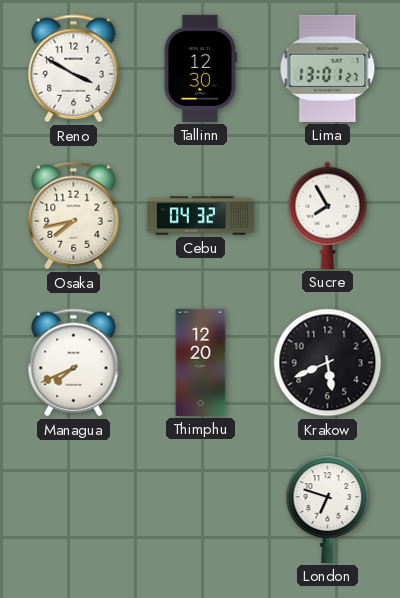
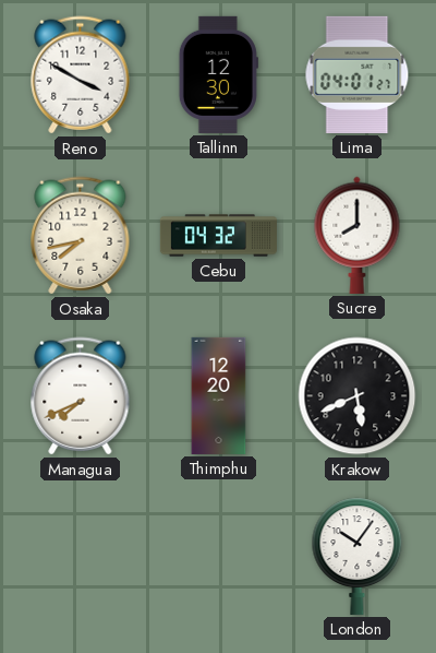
Lima: 13:01 -> 04:01 (358, 74)
Sucre: 7:55 -> 8:00 (358, 235)
London: 6:48 -> 10:06 (358, 556)
